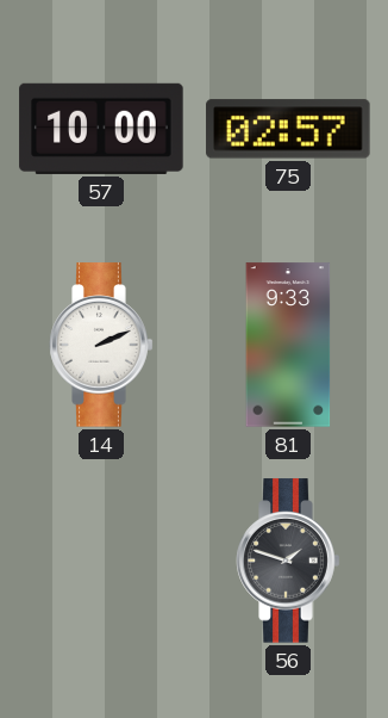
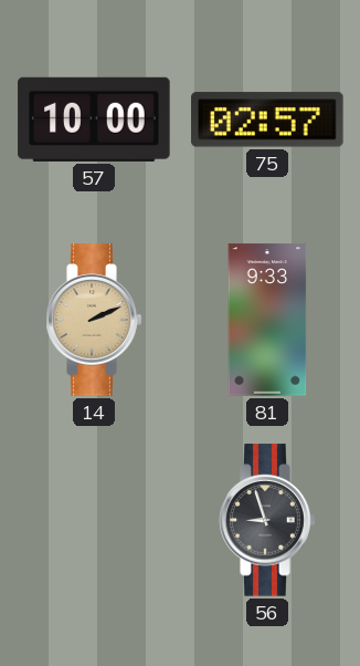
14 dial: white -> champagne (94, 320)
56: 1:48 -> 8:57 (267, 520)
